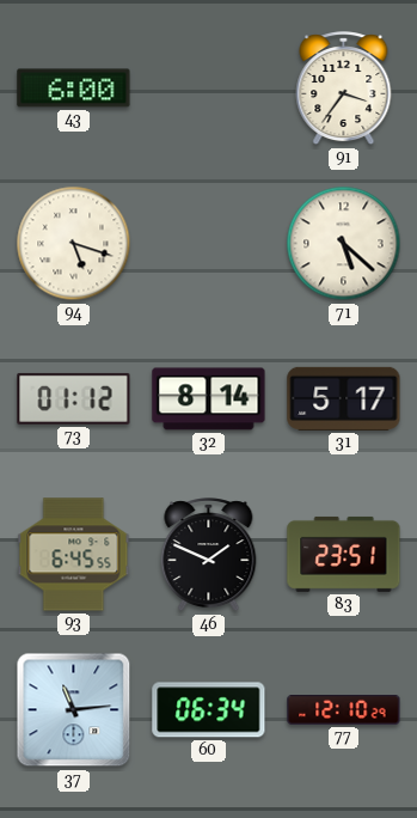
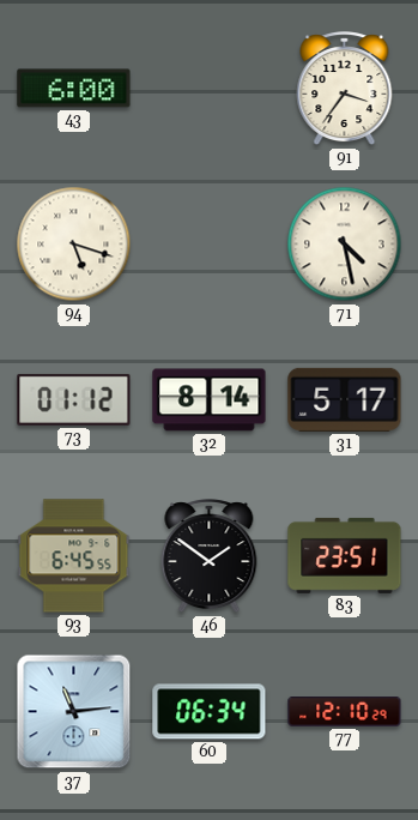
71: 5:22 -> 4:28 (345, 245)
46: 1:49 -> 1:51 (210, 556)
